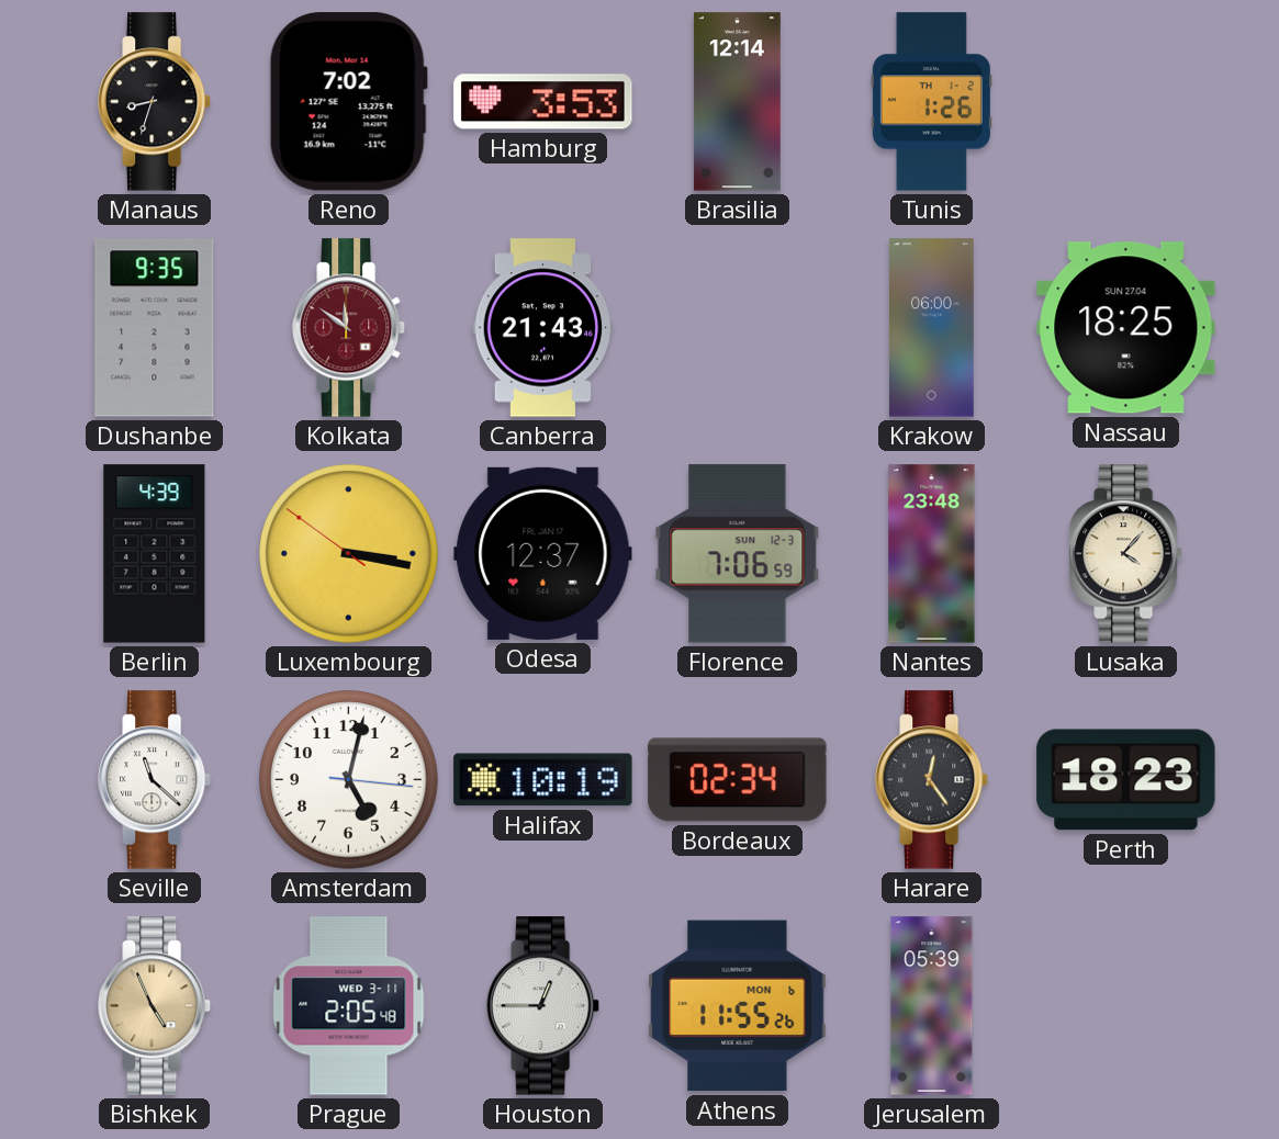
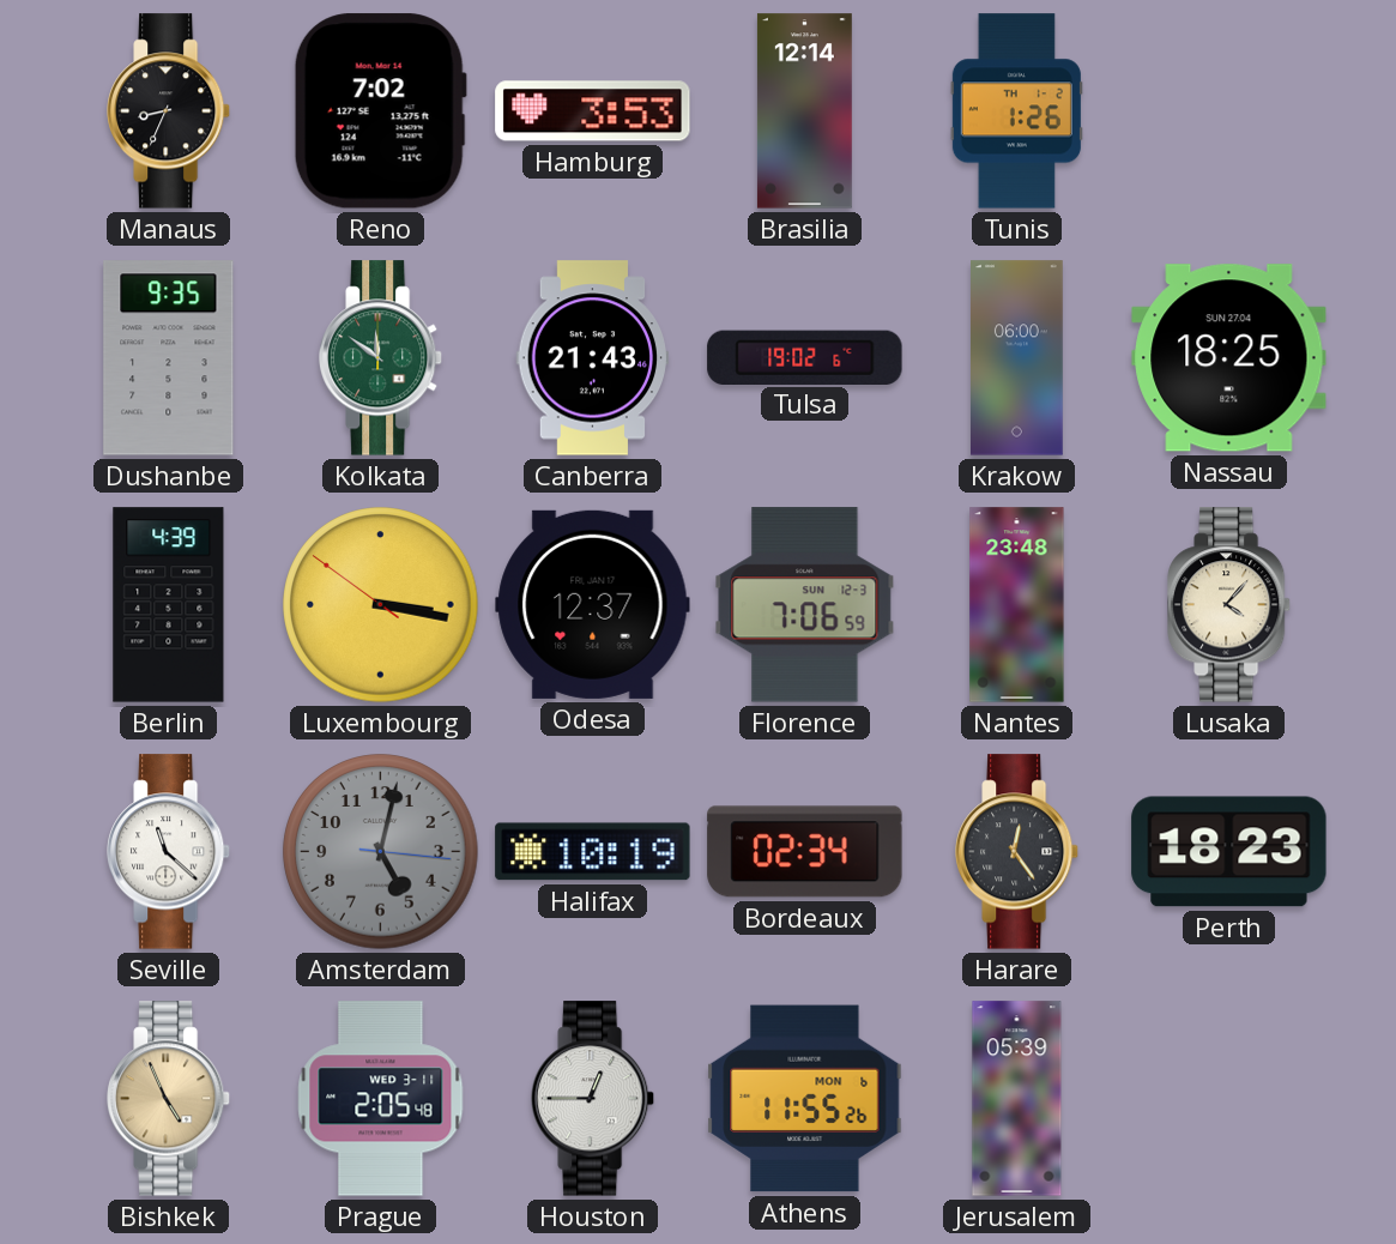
Manaus: 8:33 -> 8:34 (170, 111)
Kolkata dial: burgundy -> green (382, 358)
Tulsa: none -> 19:02 (805, 357)
Amsterdam dial: white -> grey (381, 852)
